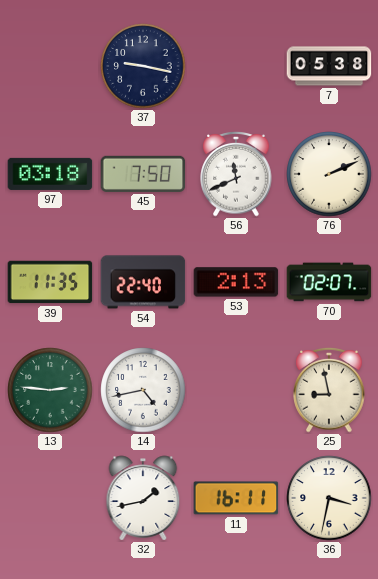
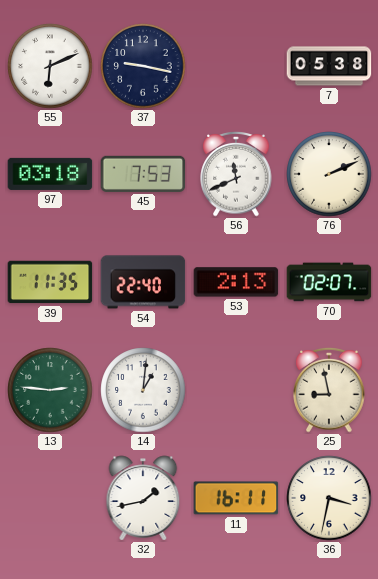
55: none -> 6:11 (50, 66)
45: 7:50 -> 7:53 (143, 174)
14: 4:43 -> 1:01 (143, 390)
